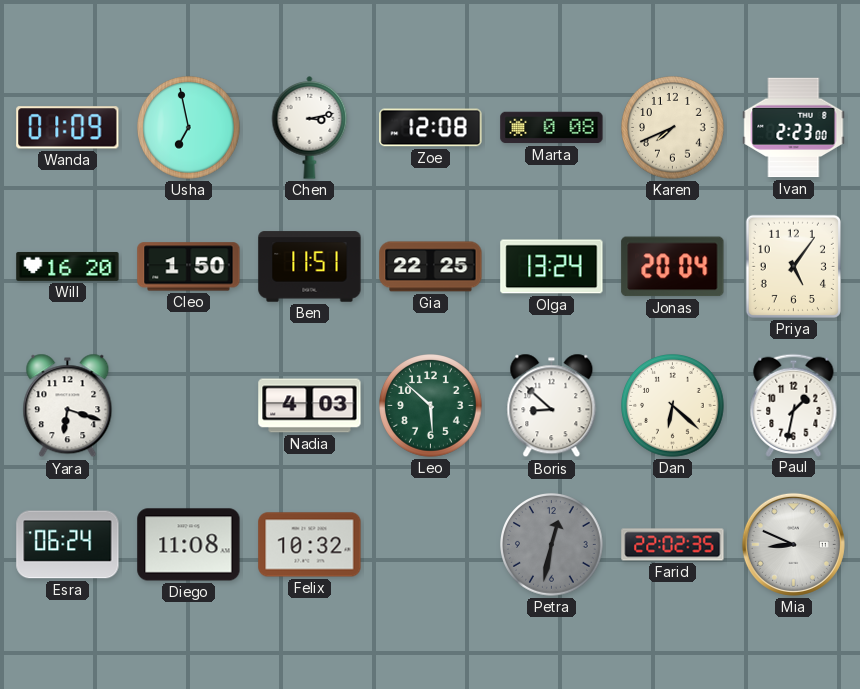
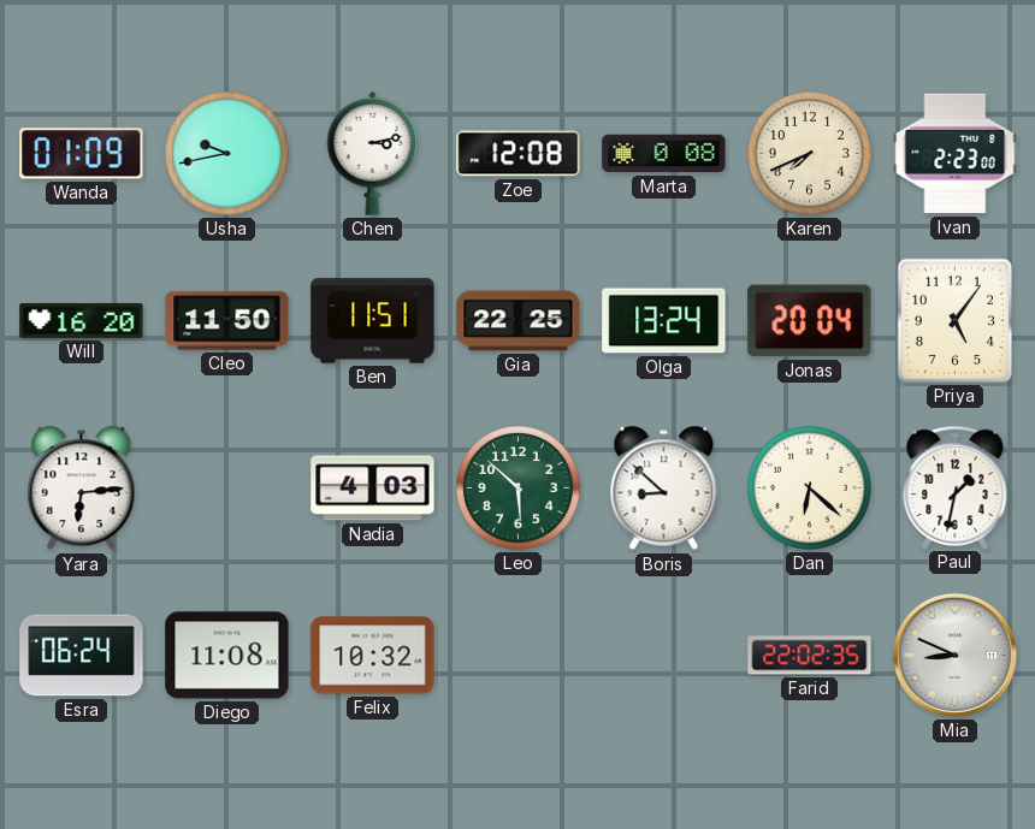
Usha: 6:58 -> 9:43 (227, 154)
Cleo: 1:50 -> 11:50 (227, 321)
Yara: 6:18 -> 6:14 (82, 488)
Petra: 12:32 -> none (552, 545)
